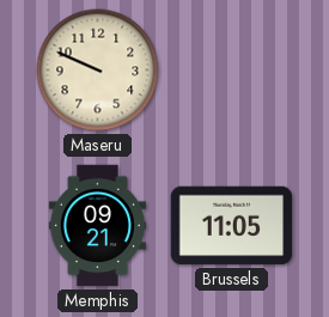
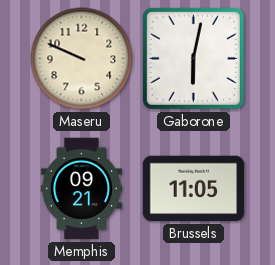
Gaborone: none -> 6:02 (193, 58)
